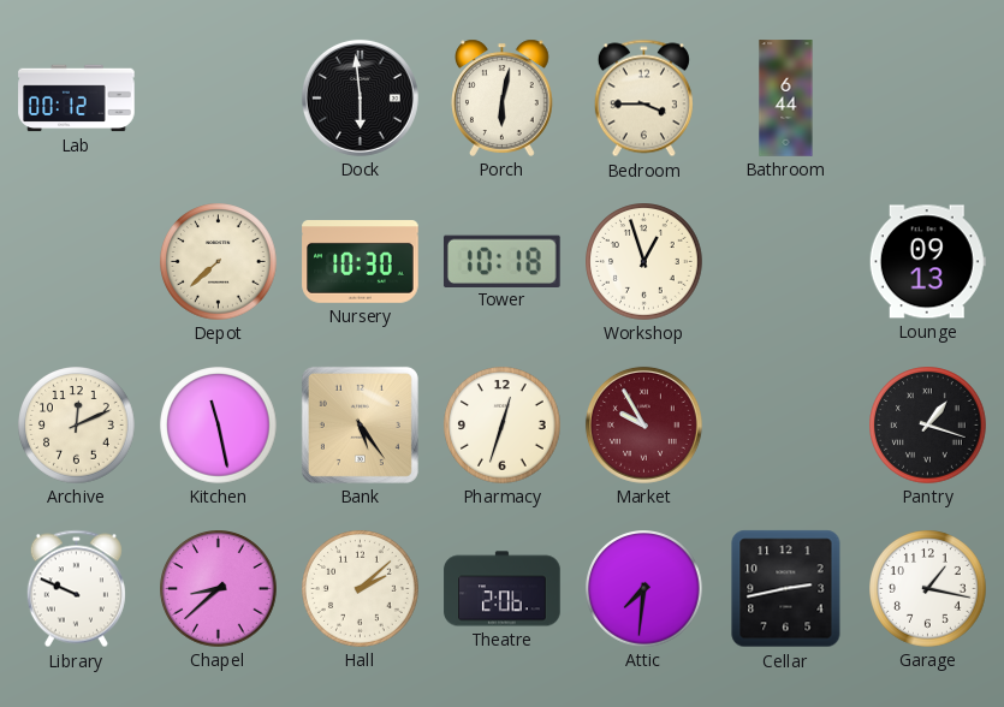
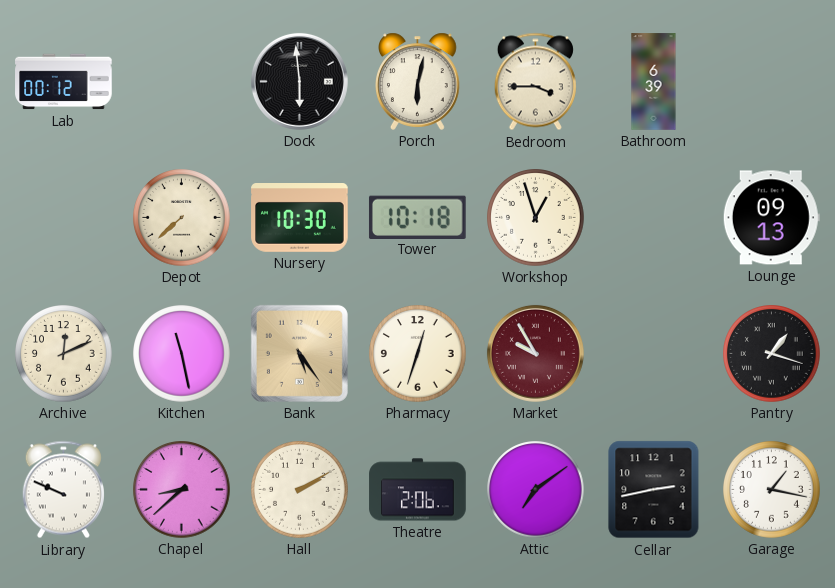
Bathroom: 6:44 -> 6:39 (654, 82)
Hall: 2:08 -> 2:10 (300, 490)
Attic: 7:31 -> 7:09 (536, 490)
